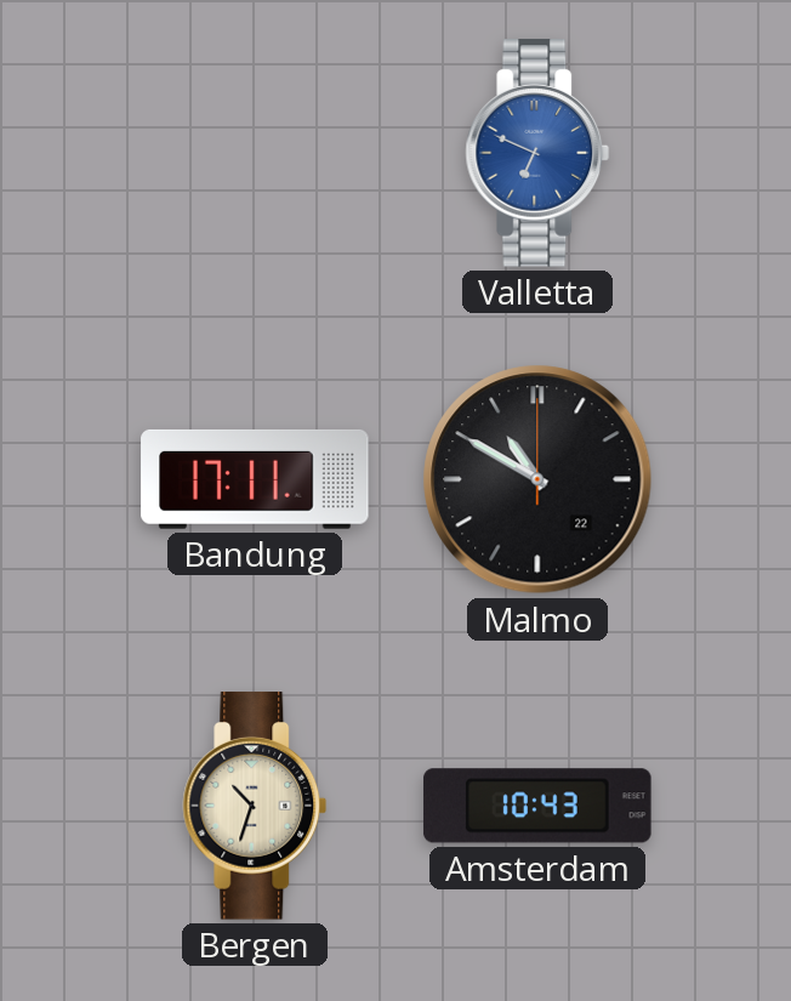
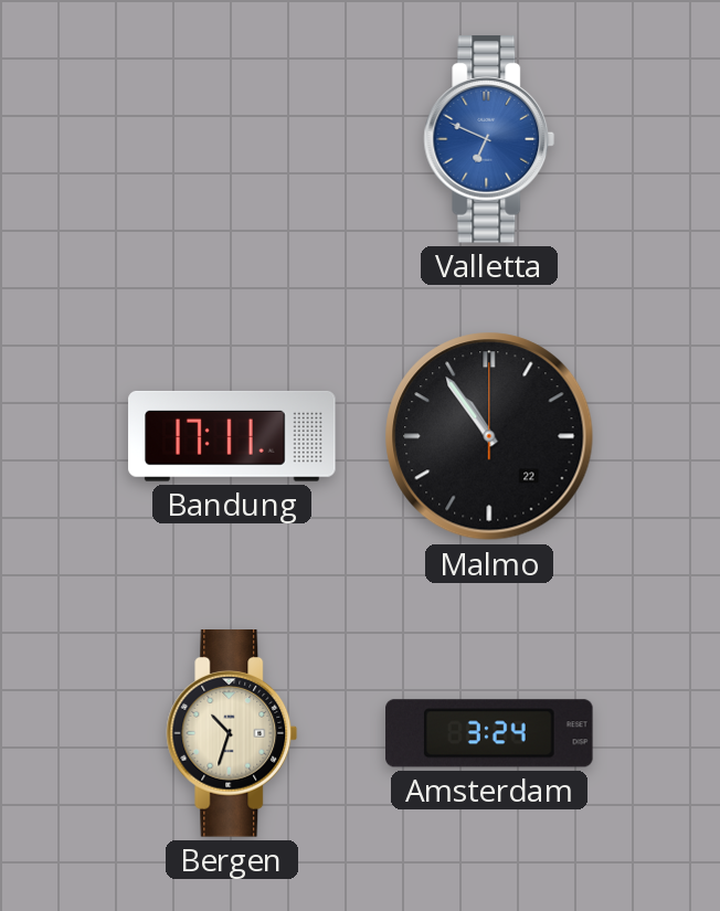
Malmo: 10:50 -> 10:54 (489, 436)
Amsterdam: 10:43 -> 3:24 (489, 733)
